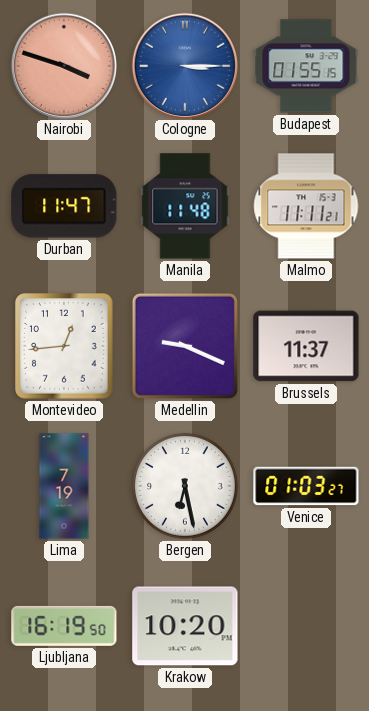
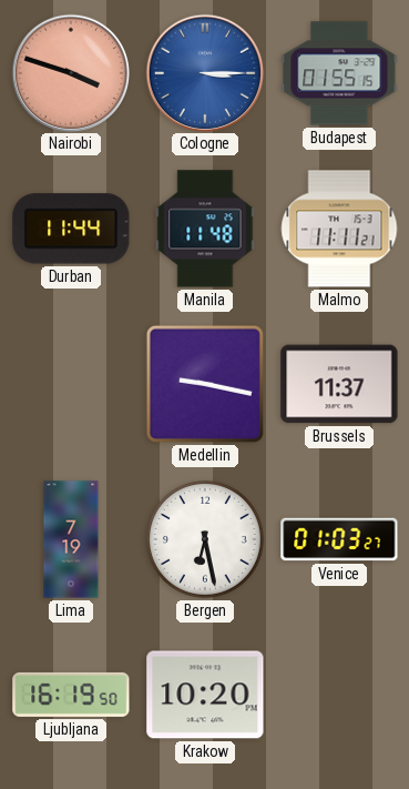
Durban: 11:47 -> 11:44 (71, 229)
Montevideo: 12:44 -> none (64, 346)
Medellin: 9:19 -> 9:17 (205, 384)
